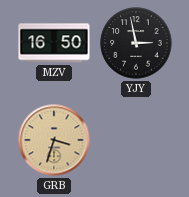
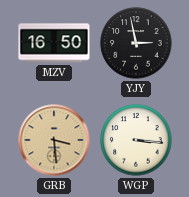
GRB: 3:33 -> 3:29 (54, 140)
WGP: none -> 3:16 (136, 140)
